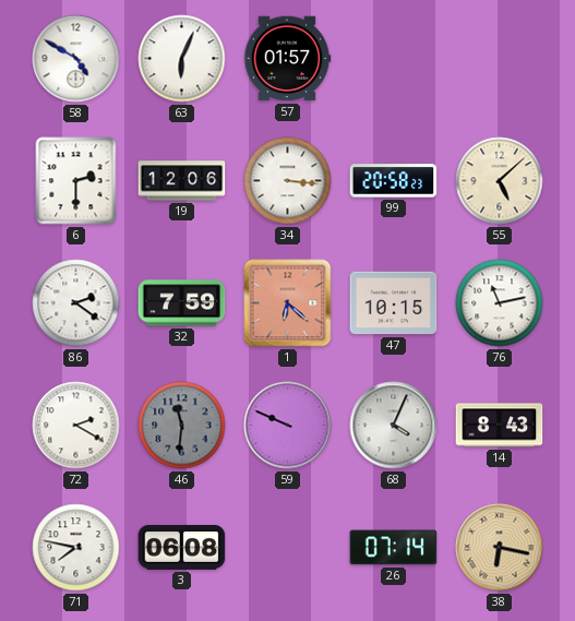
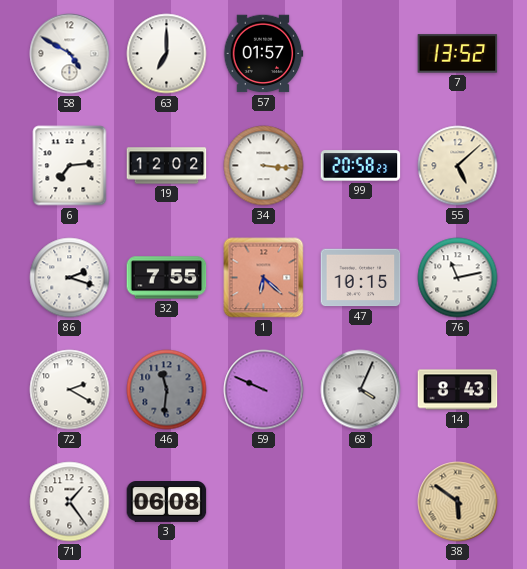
63: 6:04 -> 7:00 (167, 54)
7: none -> 13:52 (458, 54)
6: 2:30 -> 7:14 (70, 166)
19: 12:06 -> 12:02 (167, 166)
86: 2:21 -> 2:18 (70, 278)
32: 7:59 -> 7:55 (167, 278)
71: 7:47 -> 1:24 (70, 502)
26: 07:14 -> none (394, 548)
38: 6:17 -> 5:51 (458, 502)
